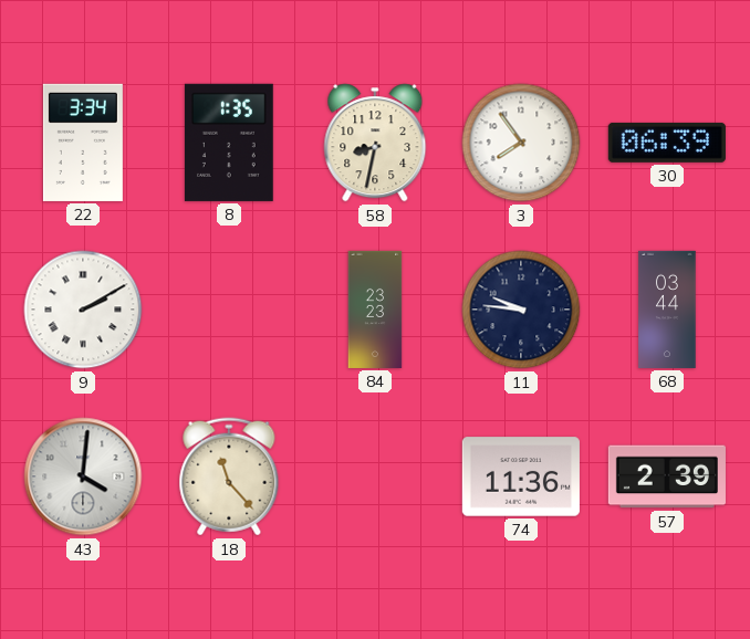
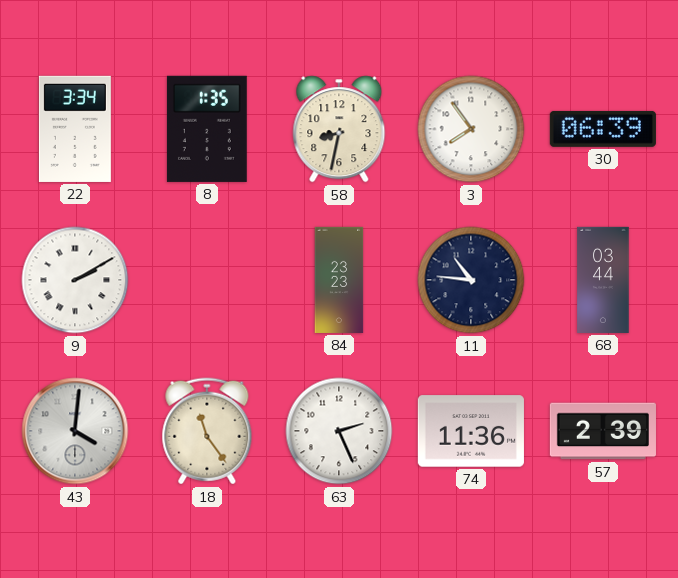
11: 9:46 -> 10:46 (471, 280)
18: 11:23 -> 11:24 (207, 431)
63: none -> 2:26 (339, 431)
